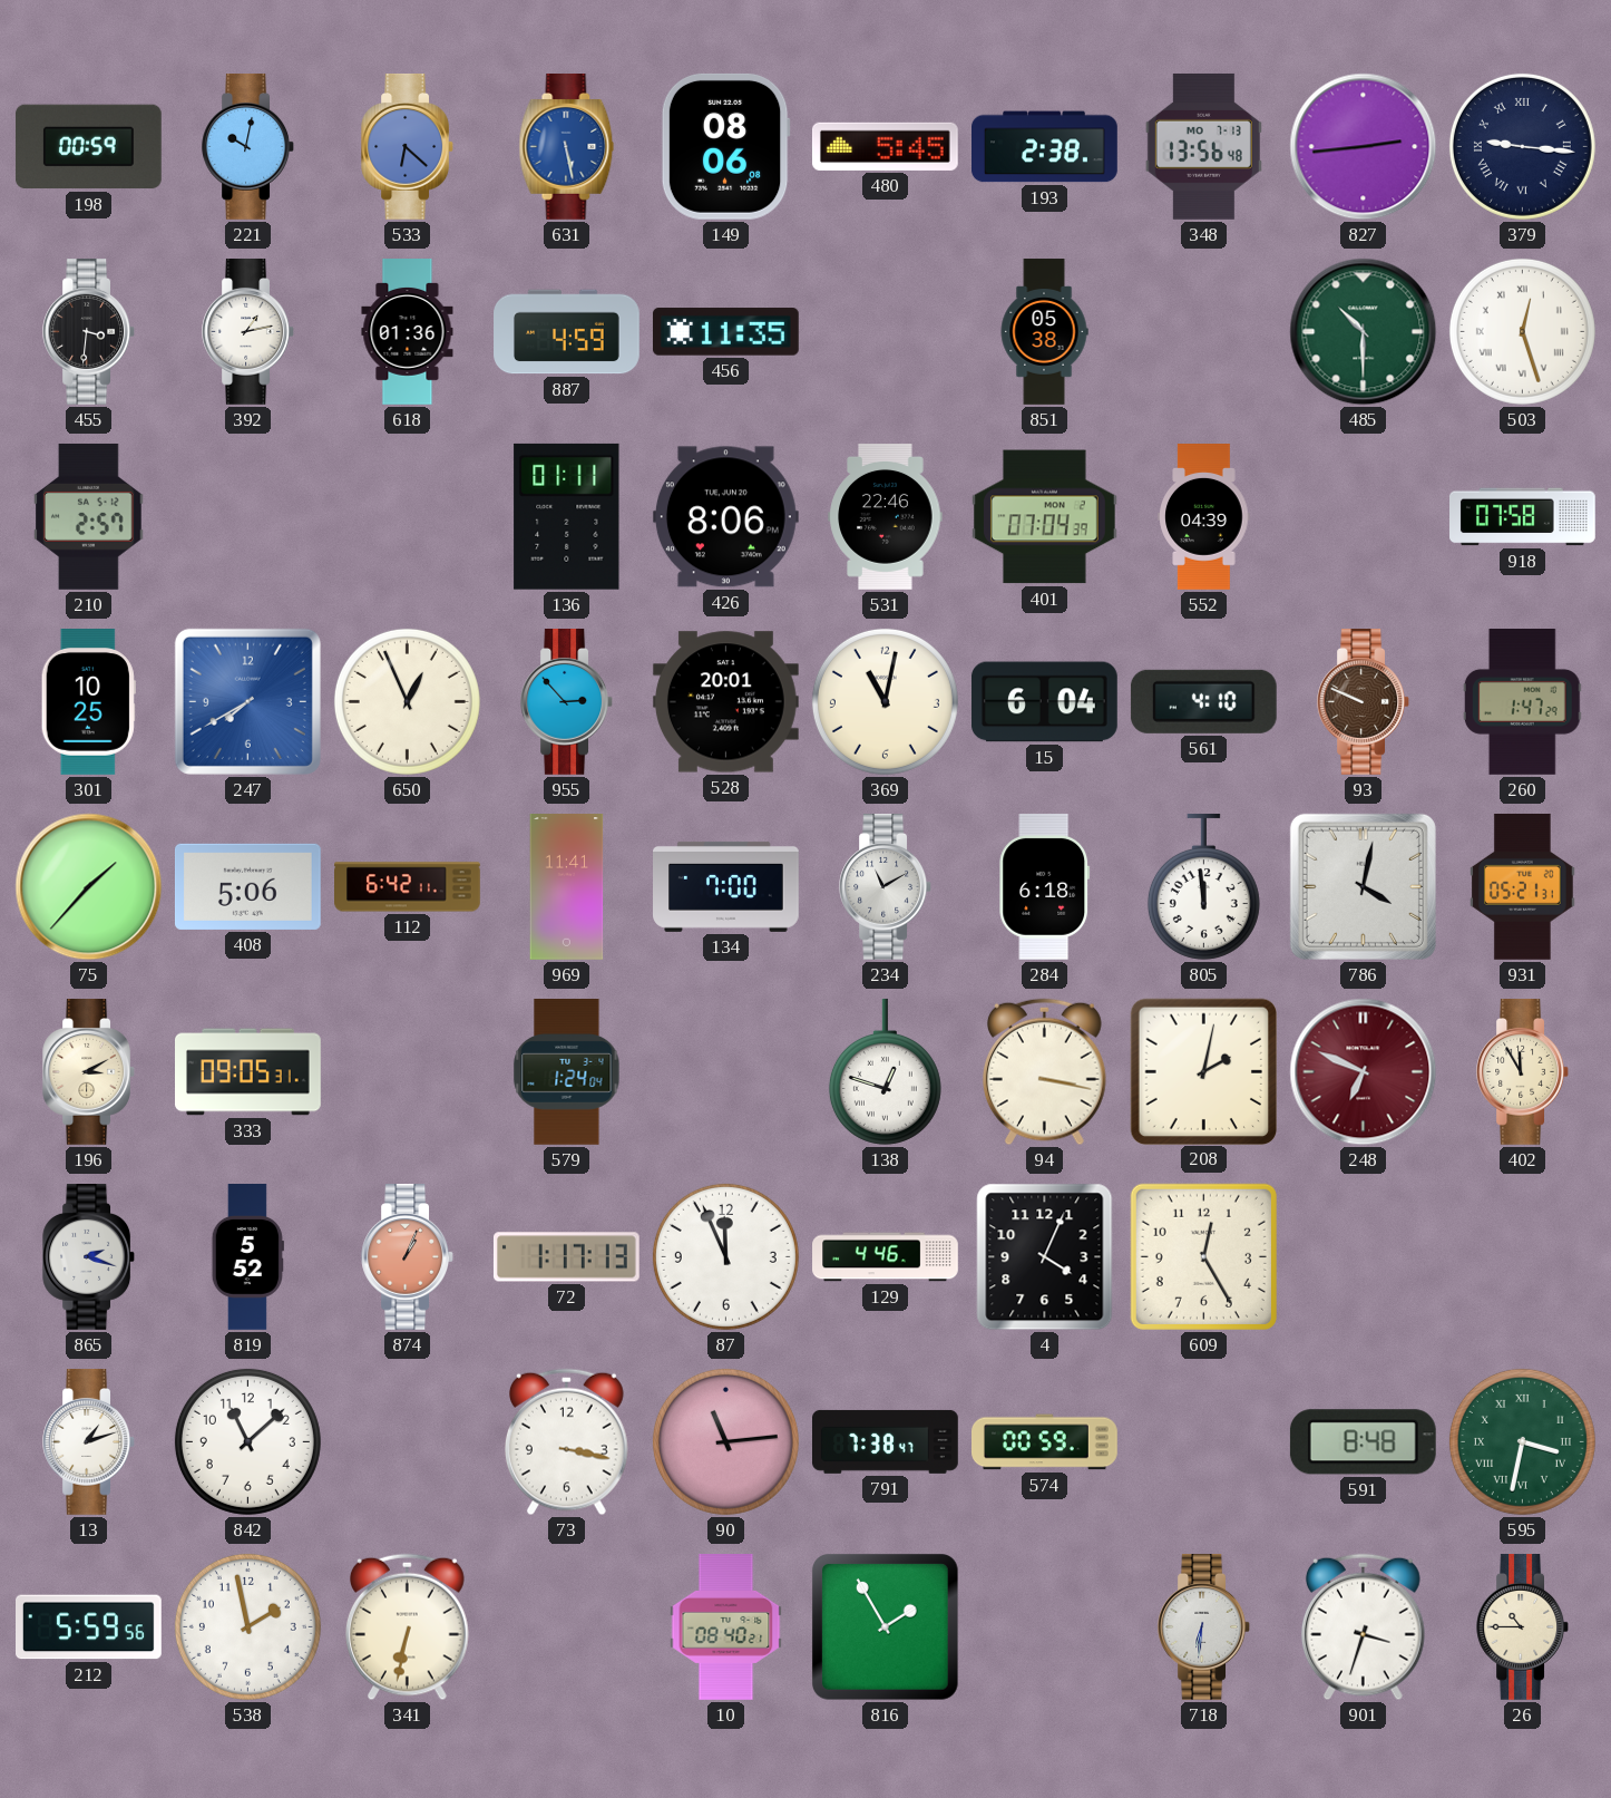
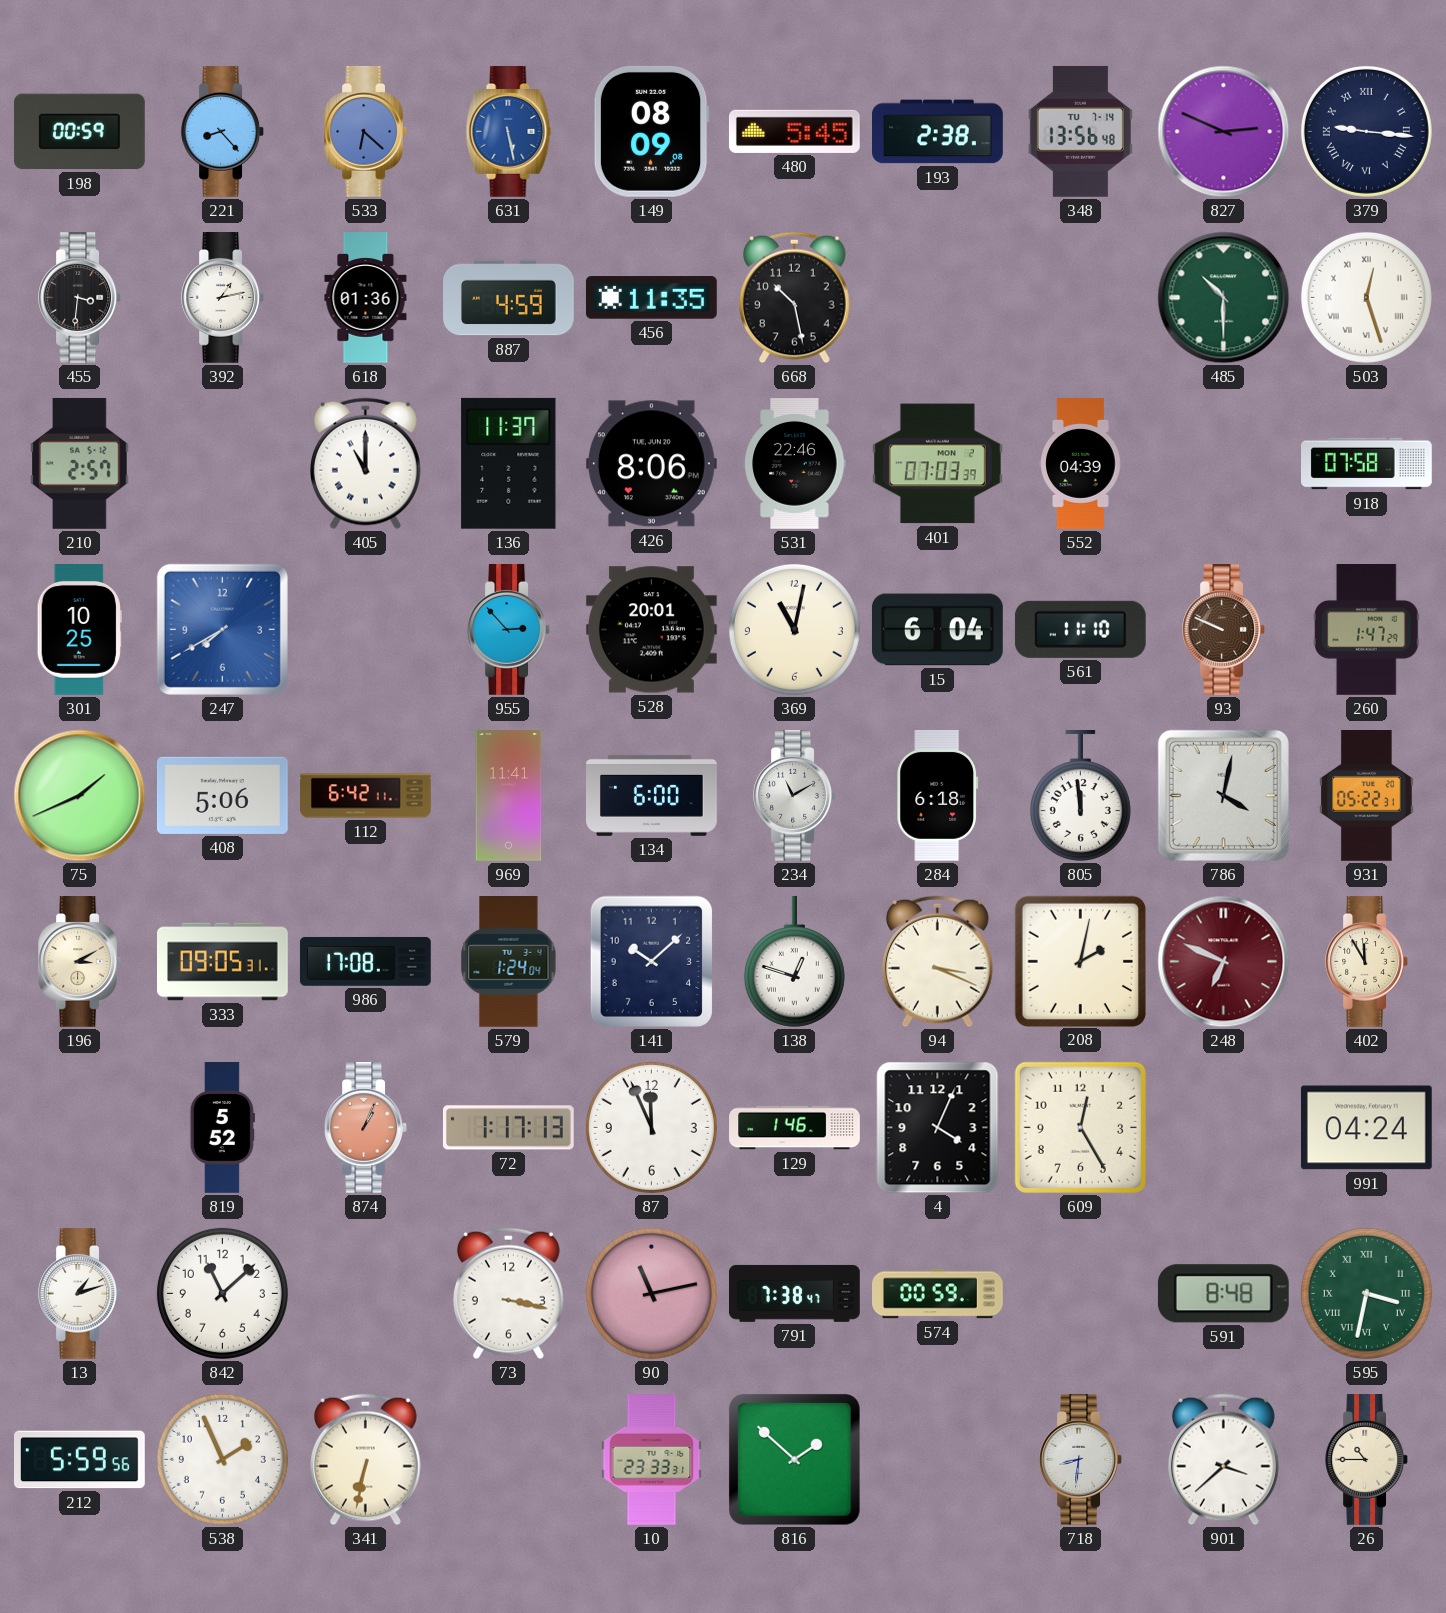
221: 10:02 -> 8:23 (222, 132)
149: 08:06 -> 08:09 (651, 131)
348 date: MO 7-13 -> TU 7-14 (1080, 131)
827: 2:44 -> 2:49 (1224, 132)
668: none -> 10:28 (795, 298)
851: 05:38 -> none (1044, 332)
405: none -> 11:00 (366, 464)
136: 01:11 -> 11:37 (509, 463)
401: 07:04 -> 07:03 (937, 464)
650: 12:56 -> none (407, 701)
561: 4:10 -> 11:10 (1080, 629)
75: 1:37 -> 1:41 (80, 796)
134: 7:00 -> 6:00 (652, 795)
931: 05:21 -> 05:22 (1367, 796)
986: none -> 17:08 (365, 961)
141: none -> 10:08 (651, 962)
94: 3:17 -> 3:19 (938, 962)
865: 2:18 -> none (88, 1257)
129: 4:46 -> 1:46 (795, 1128)
991: none -> 04:24 (1366, 1128)
90: 11:14 -> 11:13 (651, 1293)
538: 1:58 -> 1:56 (222, 1459)
10: 08:40 -> 23:33 (652, 1460)
816: 1:55 -> 1:52 (795, 1460)
718: 6:31 -> 8:31 (1080, 1460)
901: 3:33 -> 3:38 (1224, 1460)
